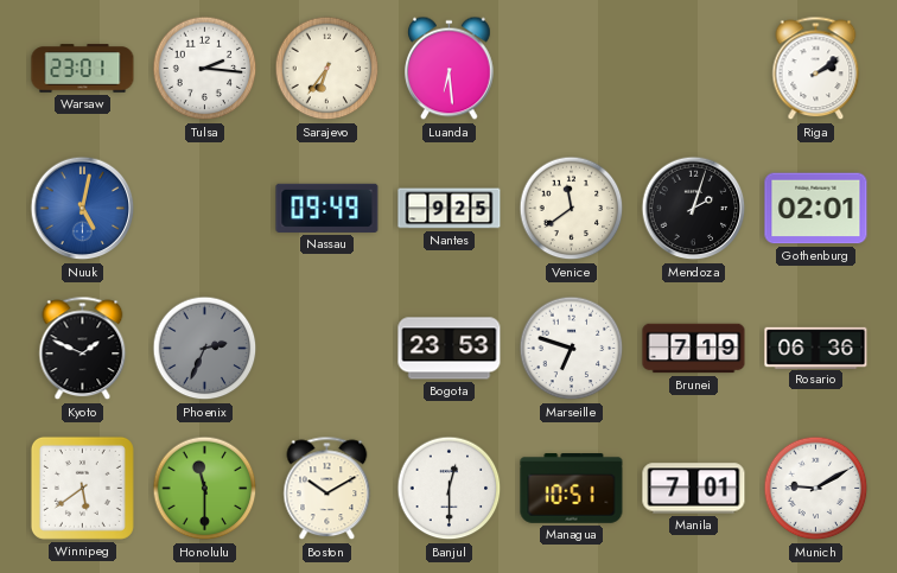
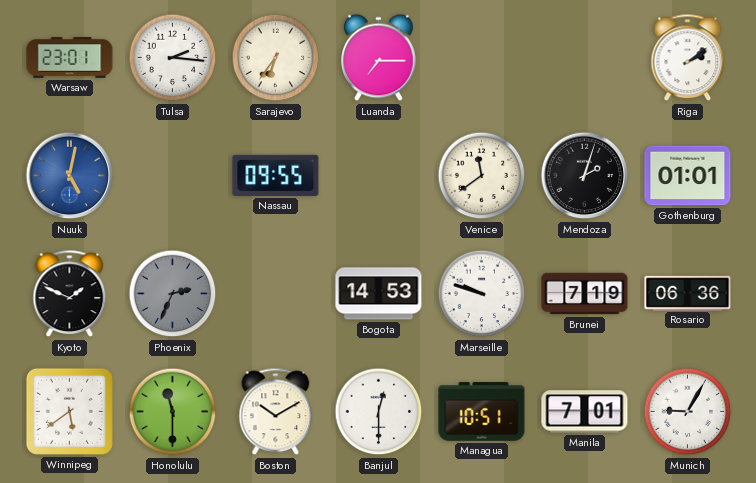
Luanda: 6:29 -> 7:15 (379, 58)
Nassau: 09:49 -> 09:55 (276, 175)
Nantes: 9:25 -> none (450, 209)
Gothenburg: 02:01 -> 01:01 (688, 176)
Bogota: 23:53 -> 14:53 (379, 294)
Marseille: 6:48 -> 9:48 (482, 294)
Munich: 9:10 -> 9:05 (688, 412)
